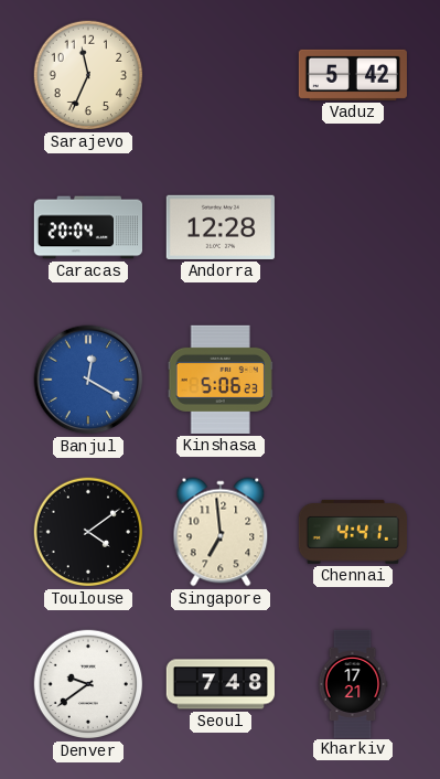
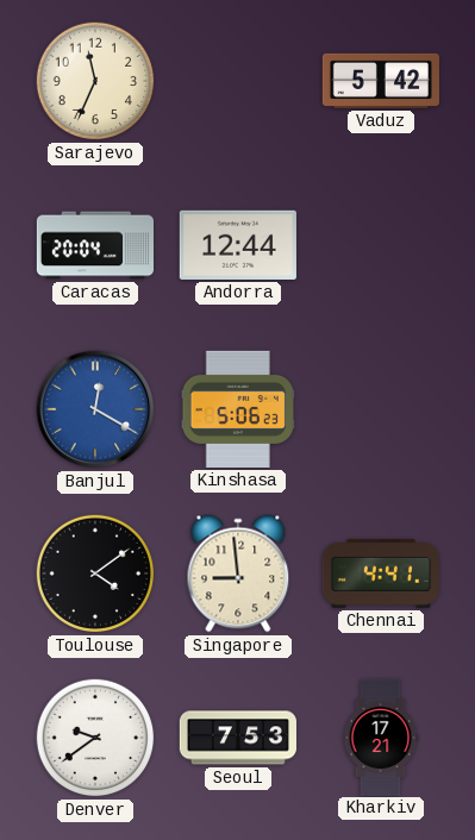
Andorra: 12:28 -> 12:44 (238, 245)
Singapore: 6:59 -> 8:59 (238, 573)
Seoul: 7:48 -> 7:53 (238, 738)
